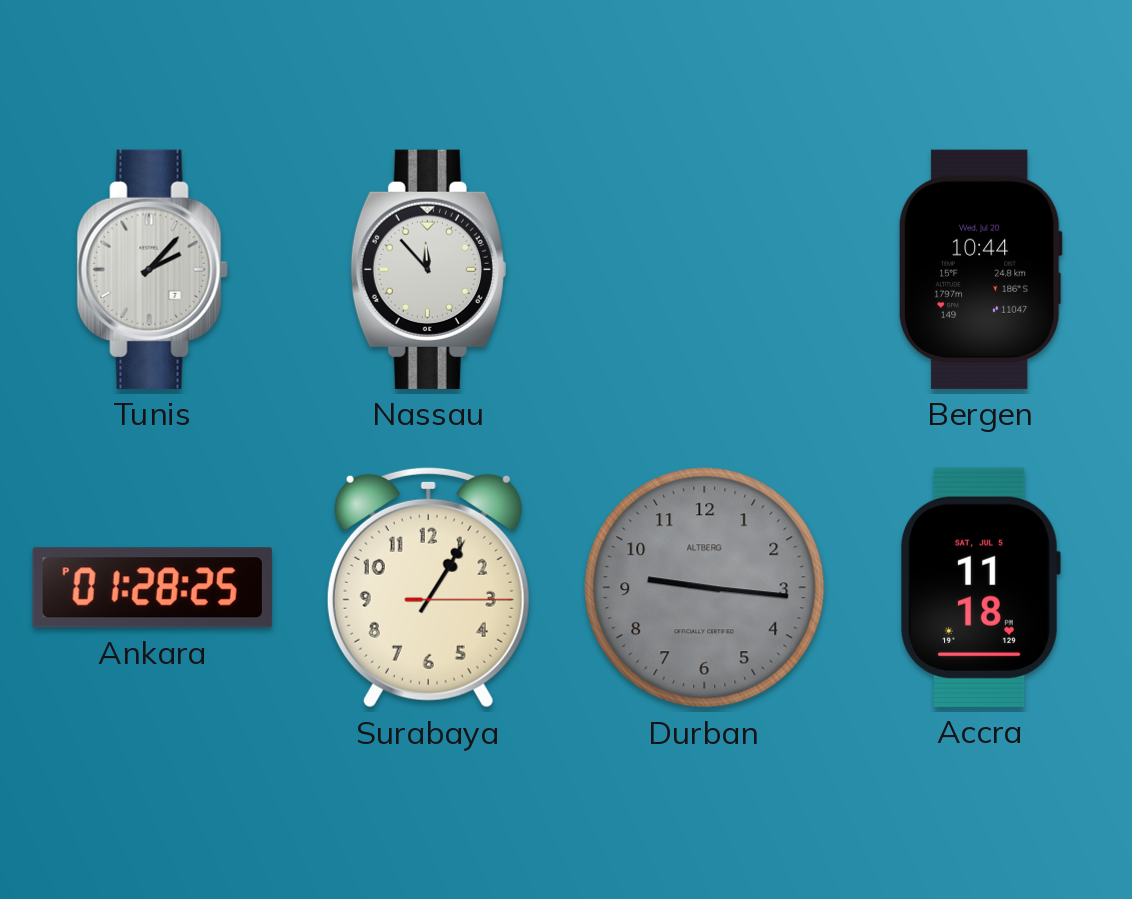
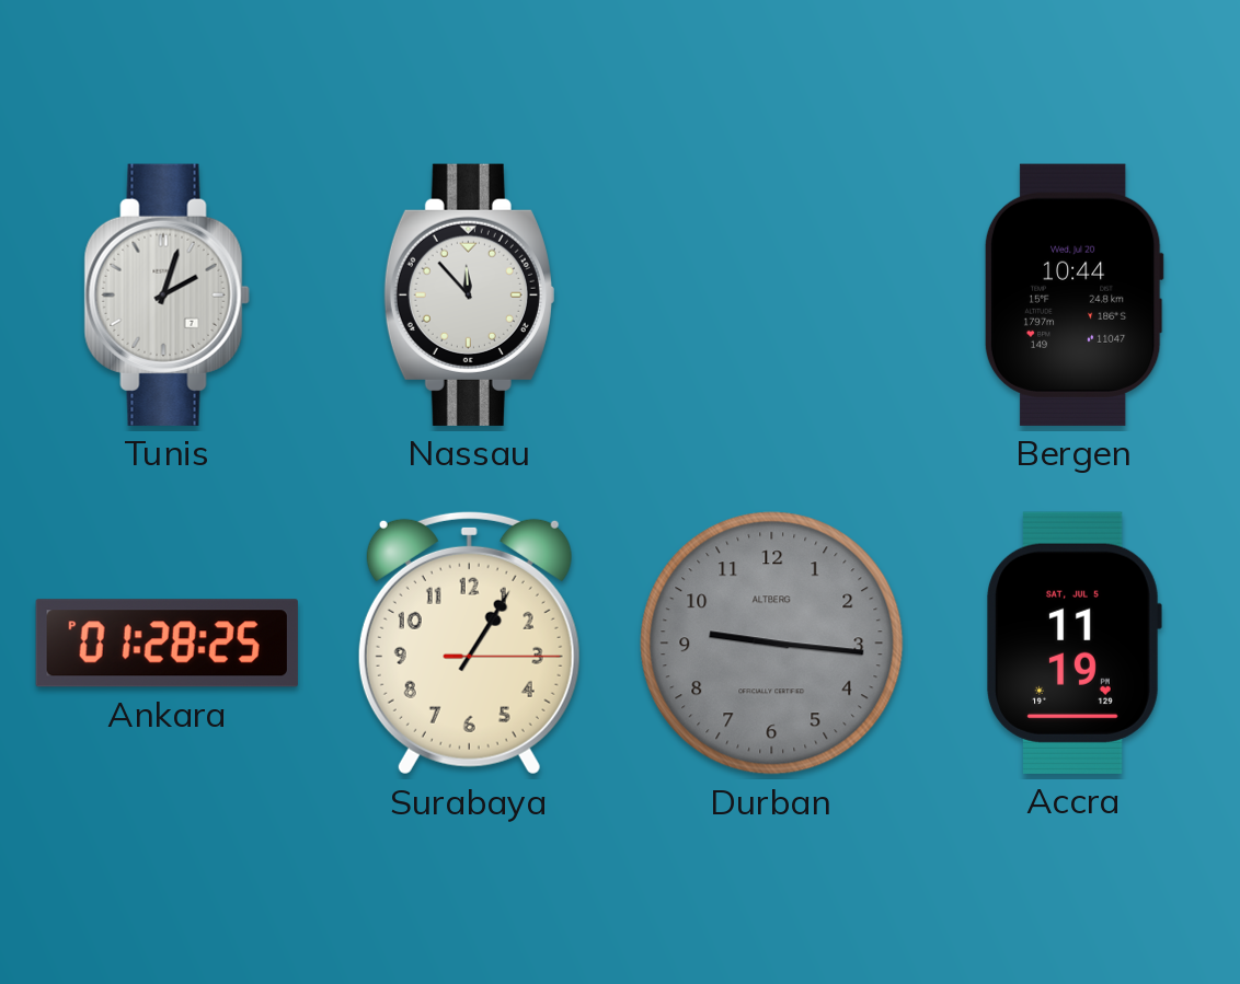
Tunis: 2:07 -> 2:03 (167, 294)
Accra: 11:18 -> 11:19 (1073, 643)
